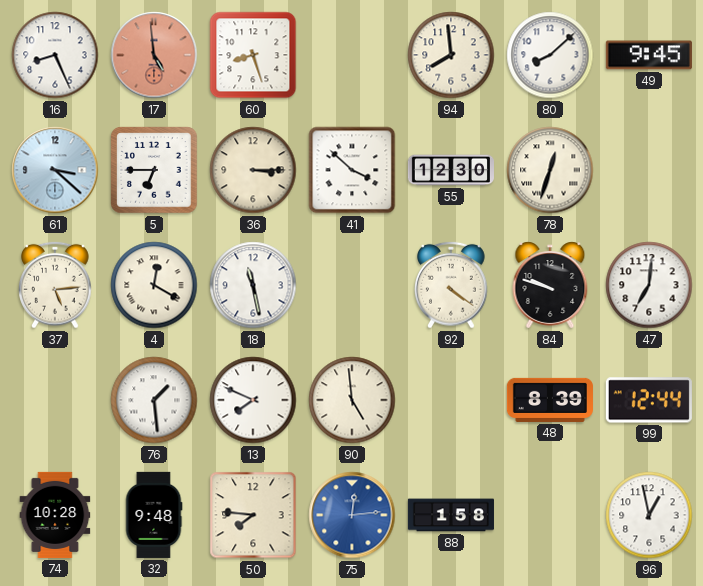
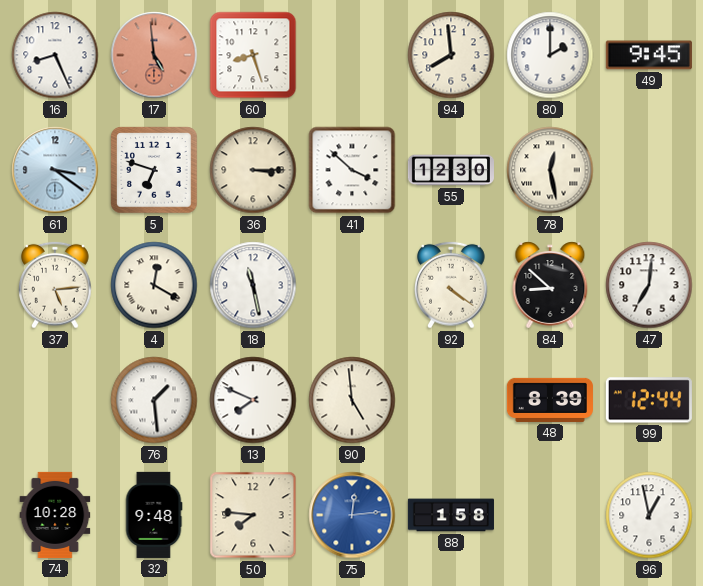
80: 8:08 -> 2:00 (550, 55)
61: 3:22 -> 3:21 (55, 170)
5: 6:45 -> 6:48 (154, 170)
78: 12:33 -> 12:28 (550, 170)
84: 9:48 -> 8:52 (550, 285)
